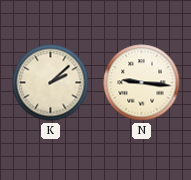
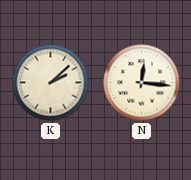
N: 9:16 -> 12:16 (142, 83)
